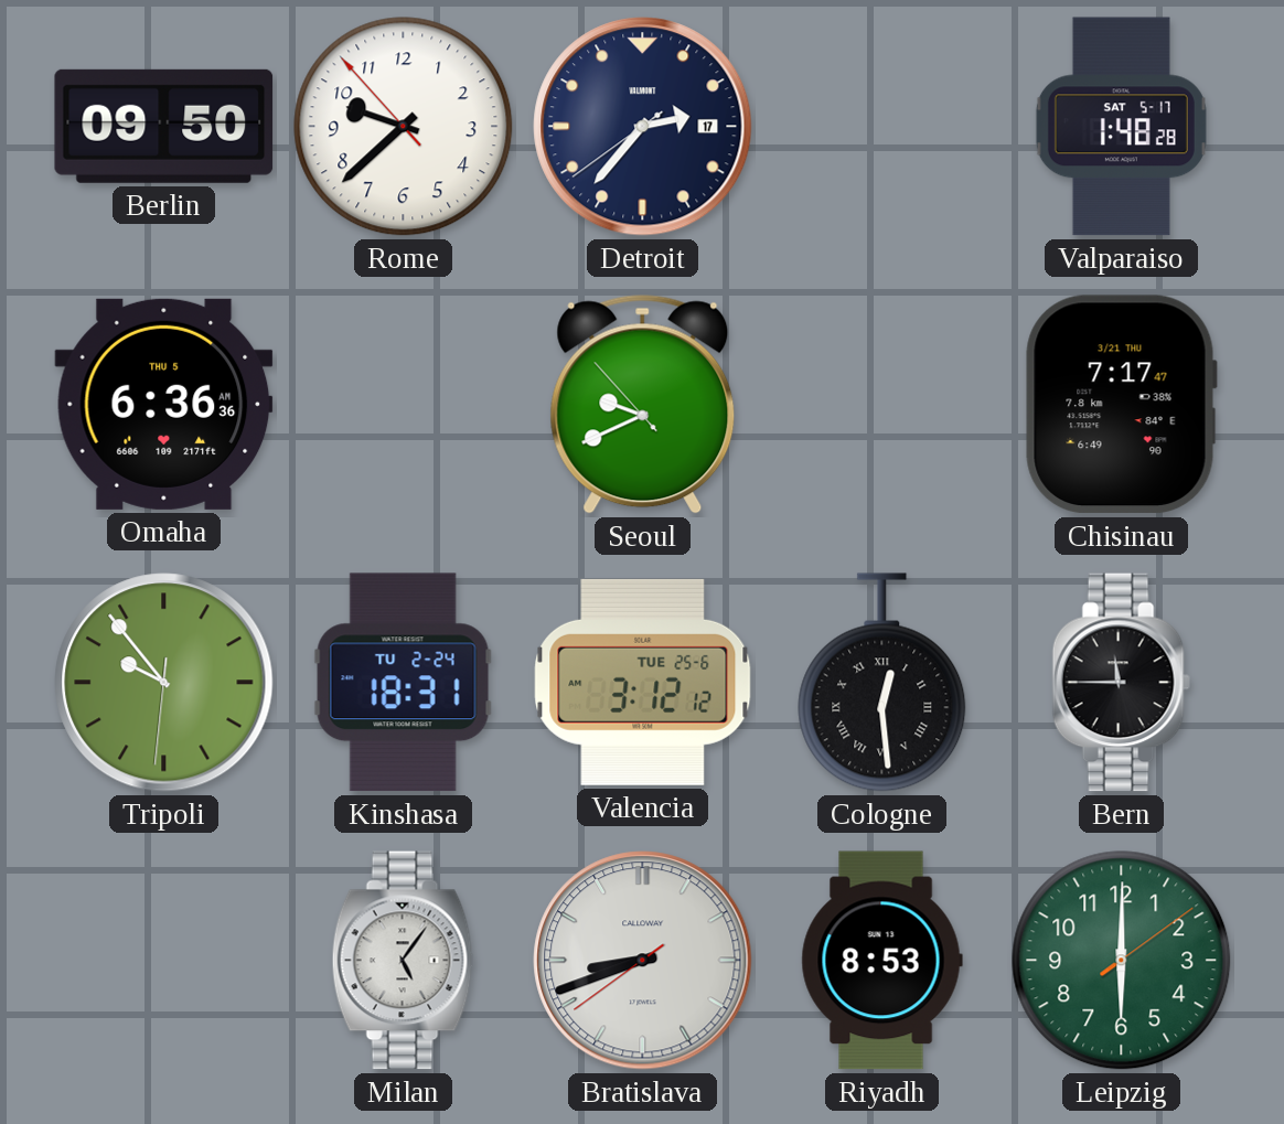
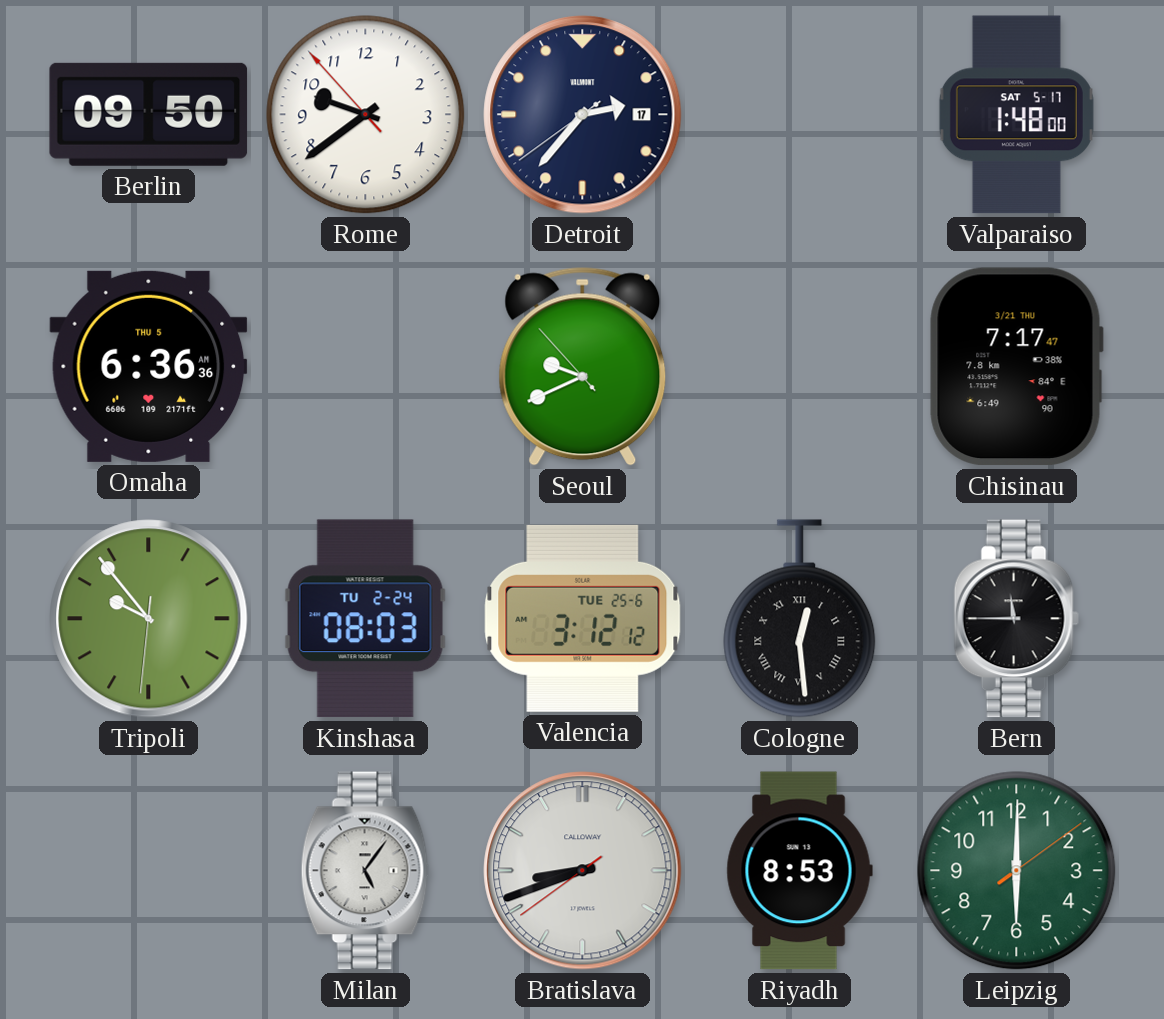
Rome: 9:37 -> 9:38 (366, 115)
Valparaiso: 1:48:28 -> 1:48:00 (1016, 115)
Kinshasa: 18:31 -> 08:03 (365, 619)
